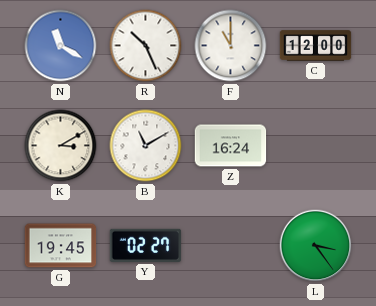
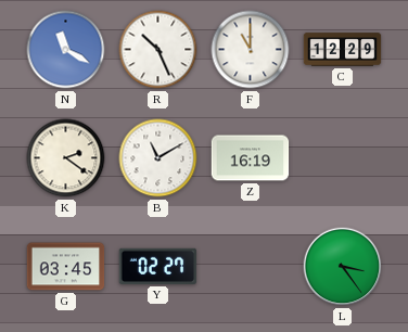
C: 12:00 -> 12:29 (343, 50)
K: 3:10 -> 2:21 (66, 158)
Z: 16:24 -> 16:19 (251, 158)
G: 19:45 -> 03:45 (66, 267)
